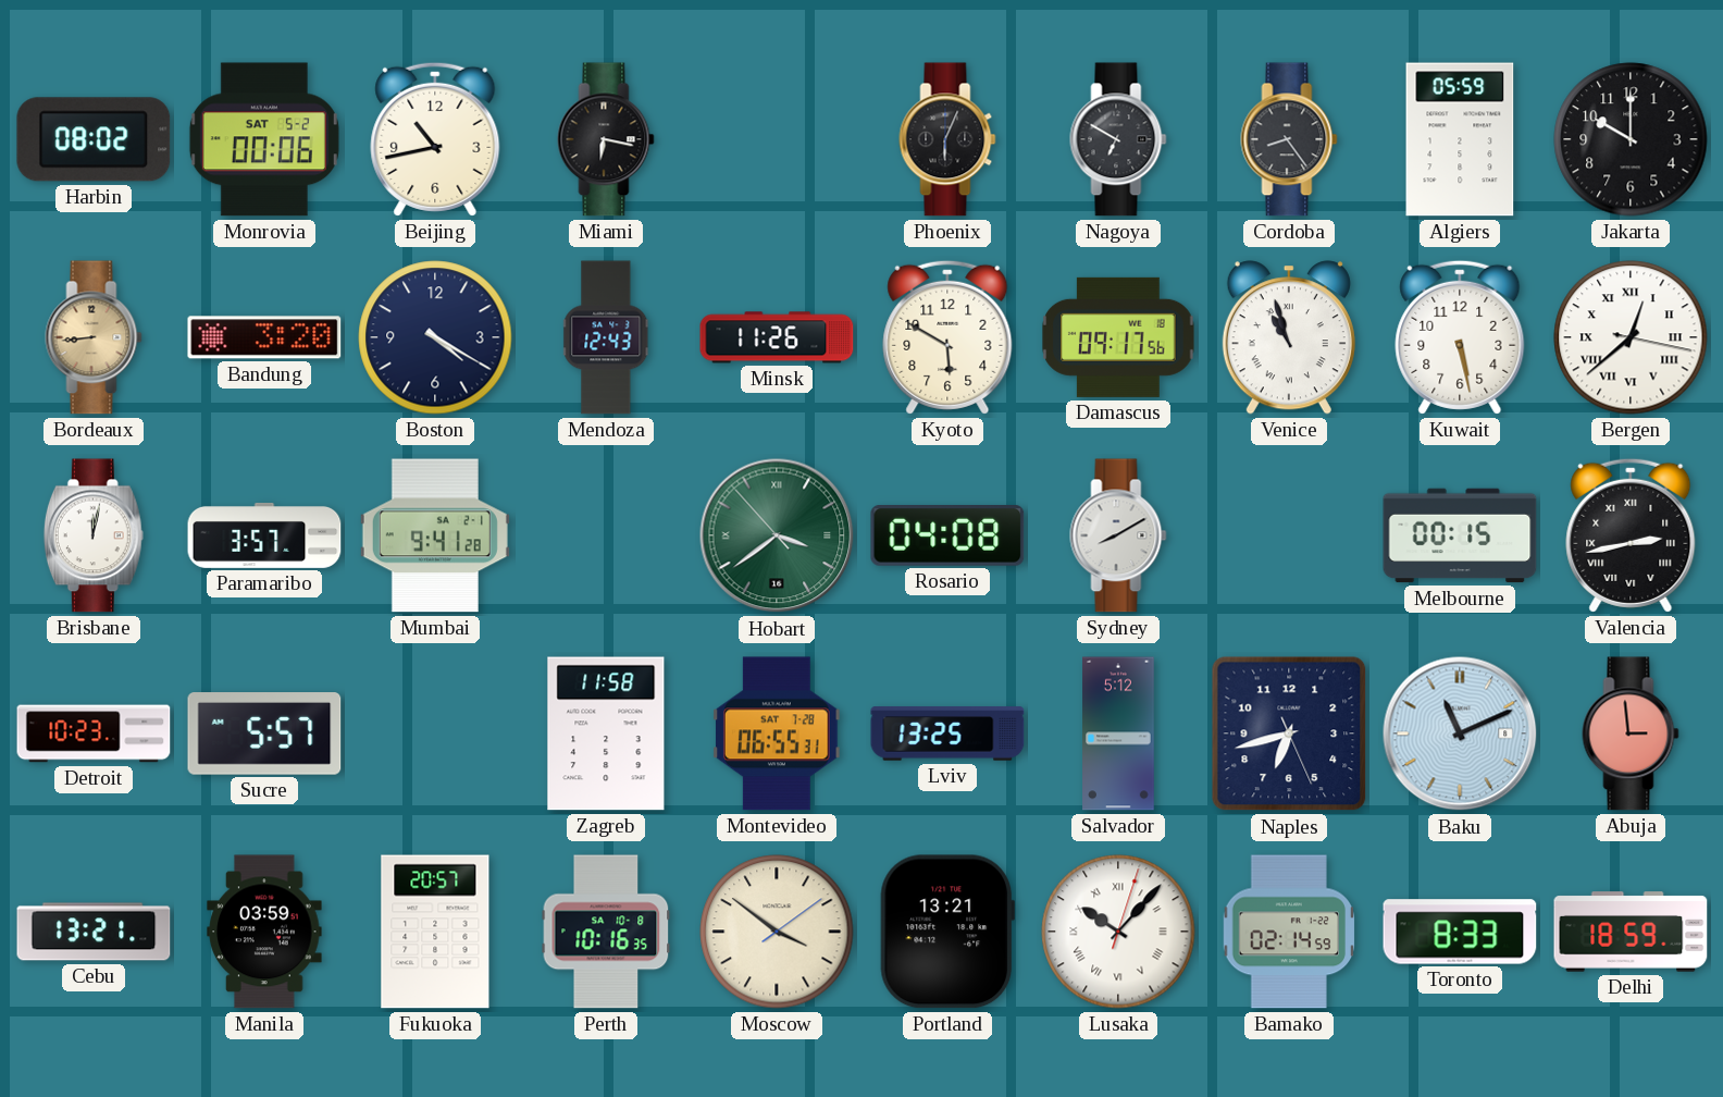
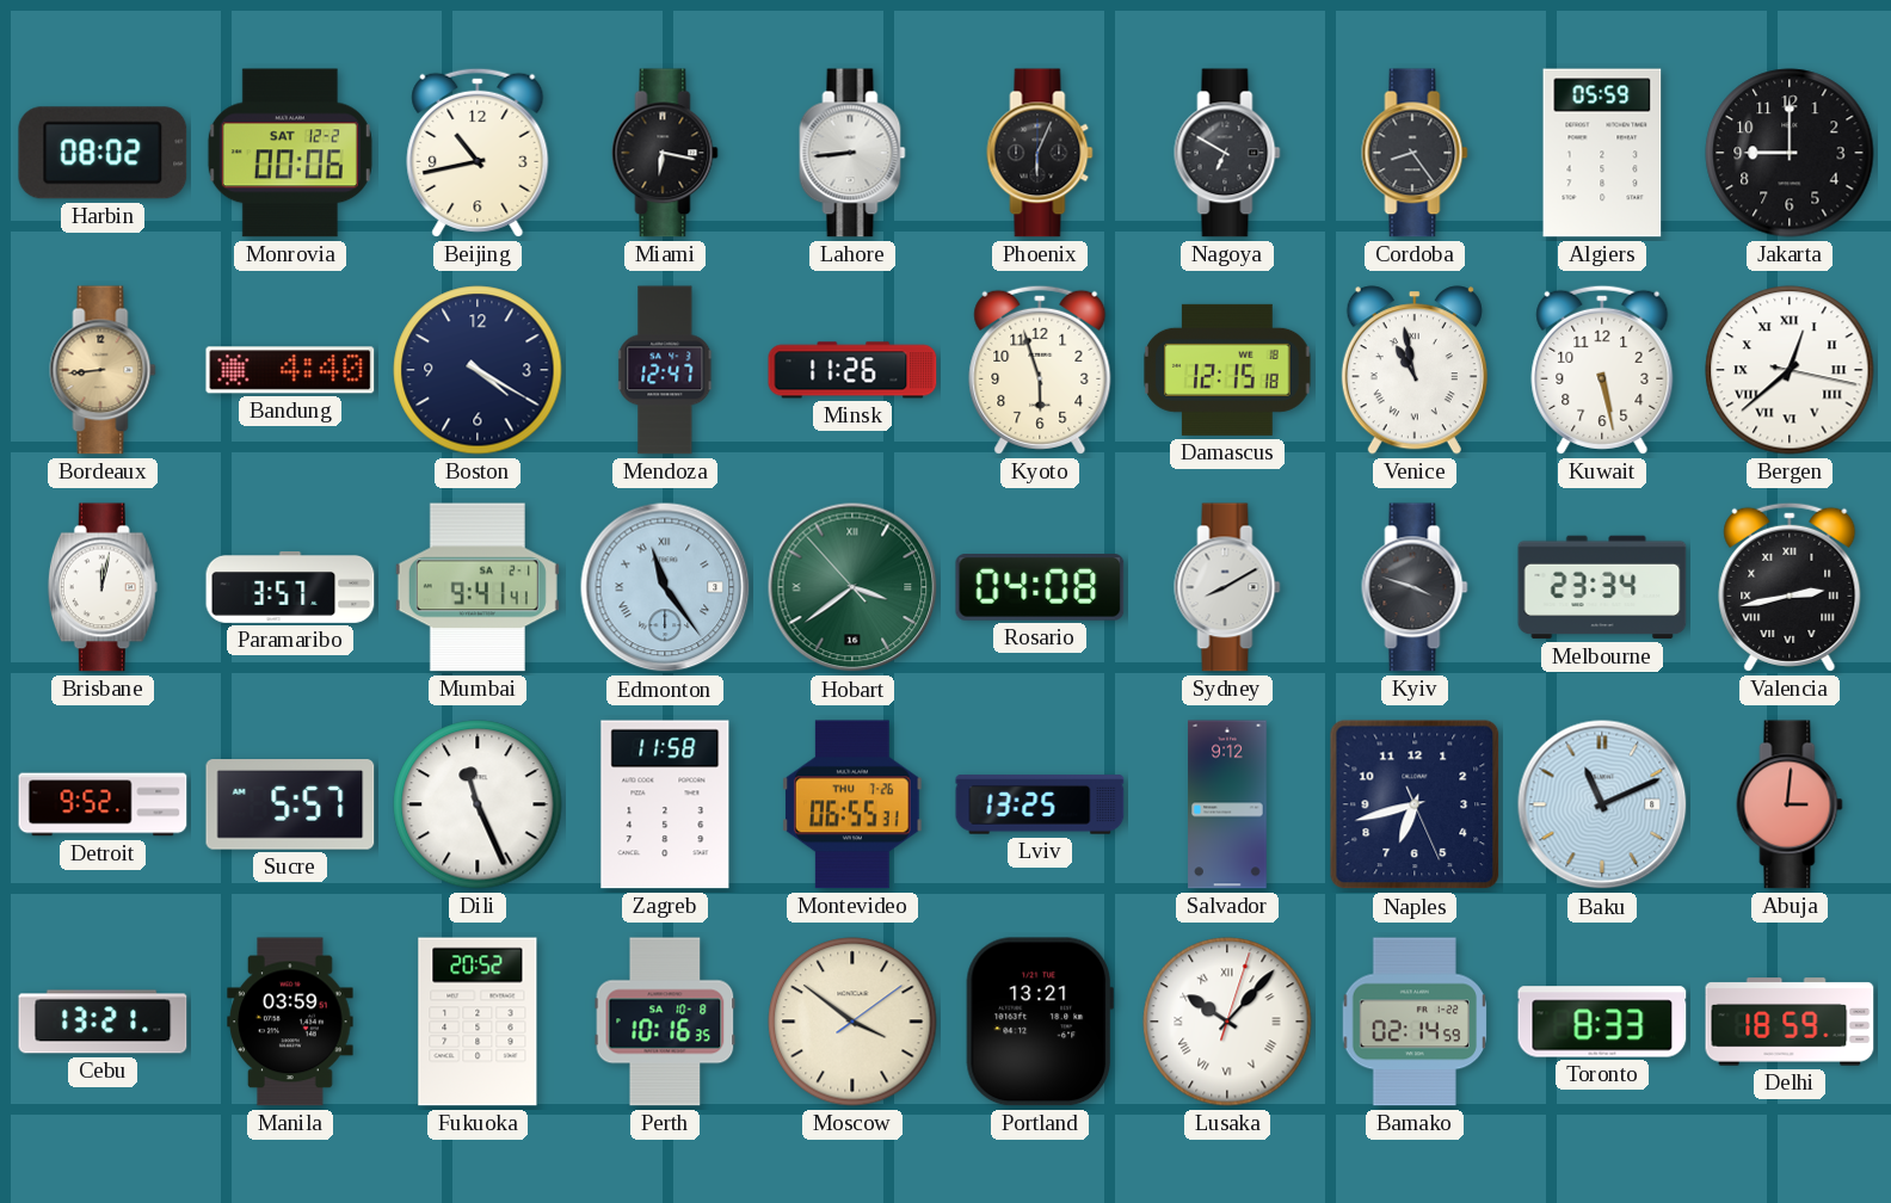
Monrovia date: SAT 5-2 -> SAT 12-2 (290, 153)
Lahore: none -> 8:44 (852, 153)
Jakarta: 10:00 -> 9:00 (1790, 153)
Bandung: 3:20 -> 4:40 (290, 370)
Mendoza: 12:43 -> 12:47 (666, 370)
Kyoto: 5:50 -> 5:57 (1040, 370)
Damascus: 09:17 -> 12:15 (1227, 370)
Venice: 10:57 -> 10:58 (1415, 370)
Mumbai: 9:41:28 -> 9:41:41 (478, 587)
Edmonton: none -> 11:24 (665, 587)
Kyiv: none -> 3:48 (1415, 587)
Melbourne: 00:15 -> 23:34 (1602, 587)
Detroit: 10:23 -> 9:52 (103, 804)
Dili: none -> 11:26 (478, 804)
Montevideo date: SAT 7-28 -> THU 7-26 (854, 804)
Salvador: 5:12 -> 9:12 (1227, 804)
Abuja: 2:59 -> 3:01 (1790, 804)
Fukuoka: 20:57 -> 20:52 (478, 1022)
